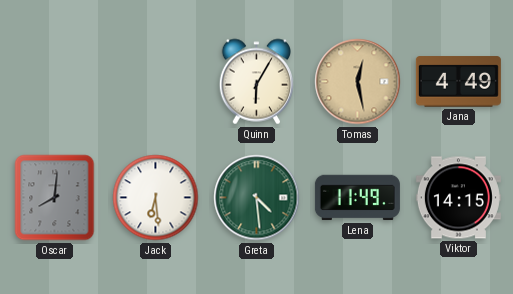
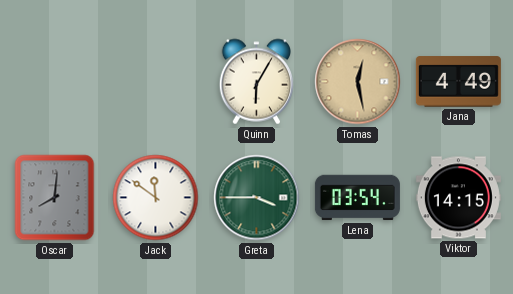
Jack: 6:29 -> 11:51 (156, 198)
Greta: 4:29 -> 3:45 (257, 198)
Lena: 11:49 -> 03:54 (357, 198)
